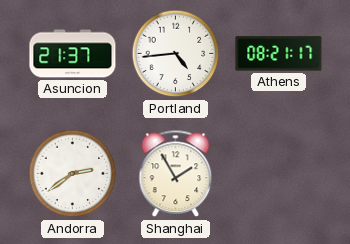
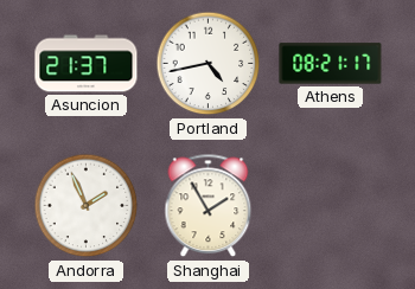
Portland: 4:44 -> 4:43 (209, 64)
Andorra: 2:39 -> 1:56 (87, 206)
